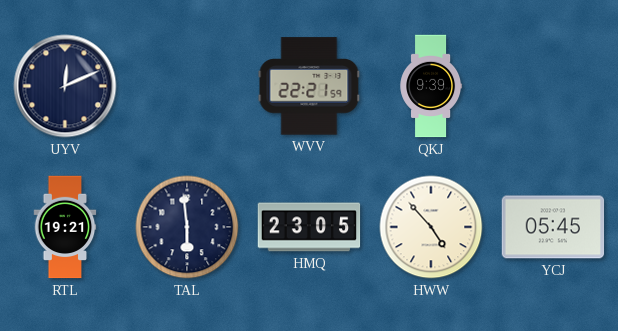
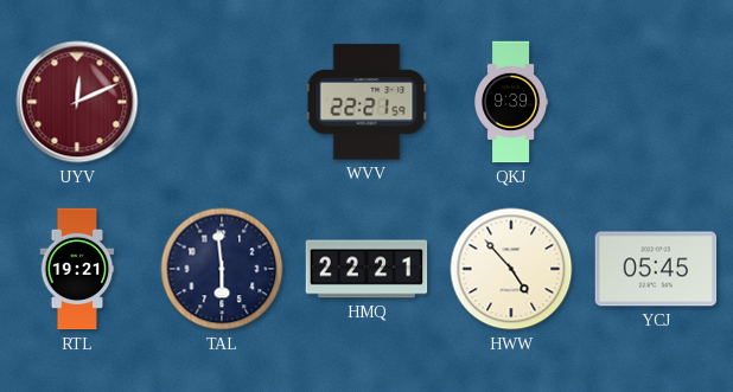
UYV dial: navy -> burgundy (77, 102)
HMQ: 23:05 -> 22:21 (366, 269)
